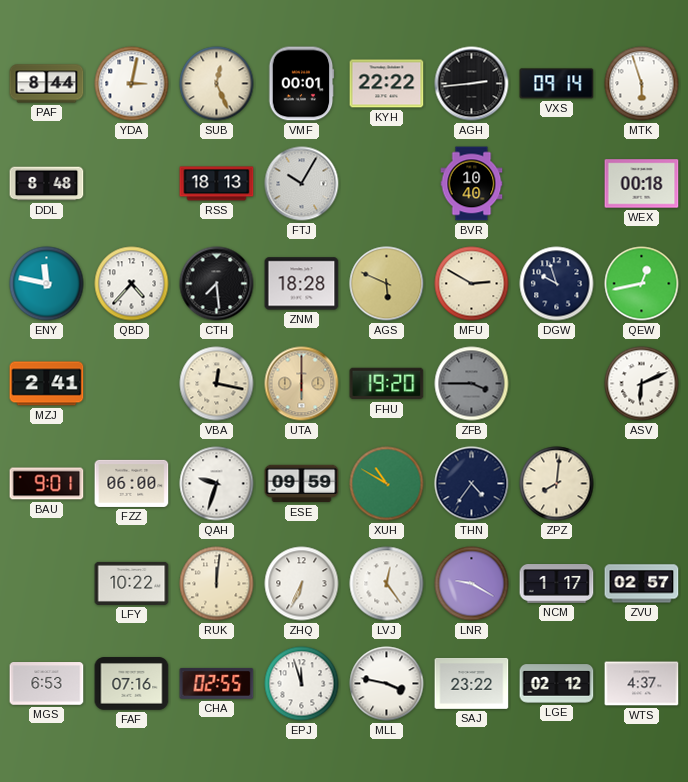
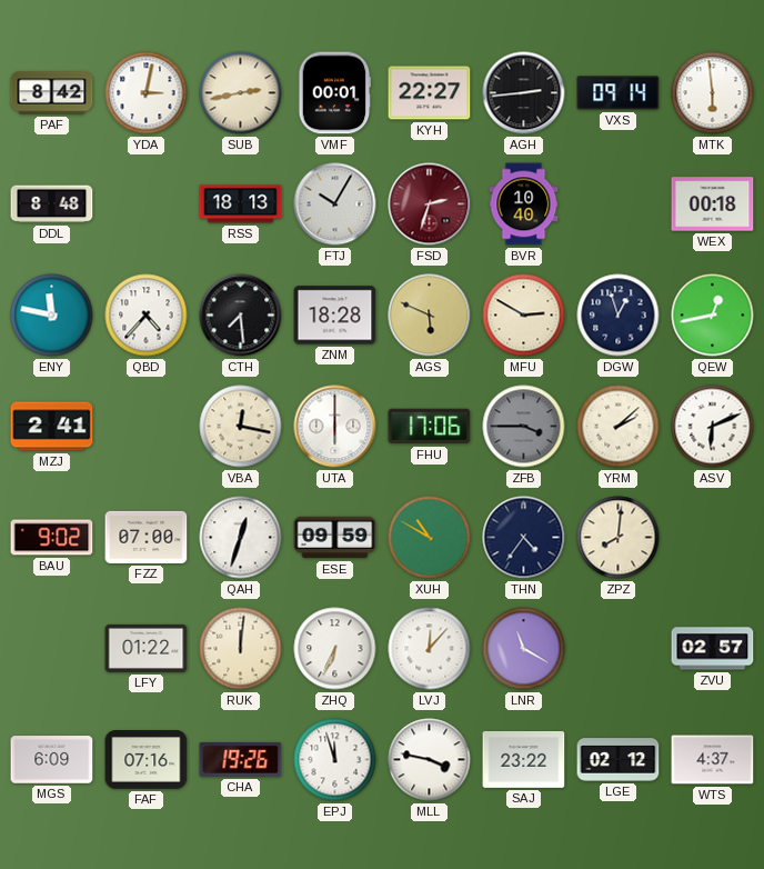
PAF: 8:44 -> 8:42 (52, 93)
SUB: 12:26 -> 2:43 (241, 93)
KYH: 22:22 -> 22:27 (430, 93)
MTK: 5:57 -> 5:59 (713, 93)
FSD: none -> 2:33 (430, 204)
DGW: 9:57 -> 12:57 (619, 316)
UTA dial: champagne -> white (335, 427)
FHU: 19:20 -> 17:06 (430, 427)
YRM: none -> 2:08 (619, 427)
BAU: 9:01 -> 9:02 (52, 538)
FZZ: 06:00 -> 07:00 (147, 537)
QAH: 9:33 -> 12:33 (241, 538)
LFY: 10:22 -> 01:22 (147, 648)
LVJ: 12:24 -> 12:07 (430, 649)
LNR: 9:20 -> 11:20 (524, 649)
NCM: 1:17 -> none (557, 584)
MGS: 6:53 -> 6:09 (52, 760)
CHA: 02:55 -> 19:26 (241, 759)
